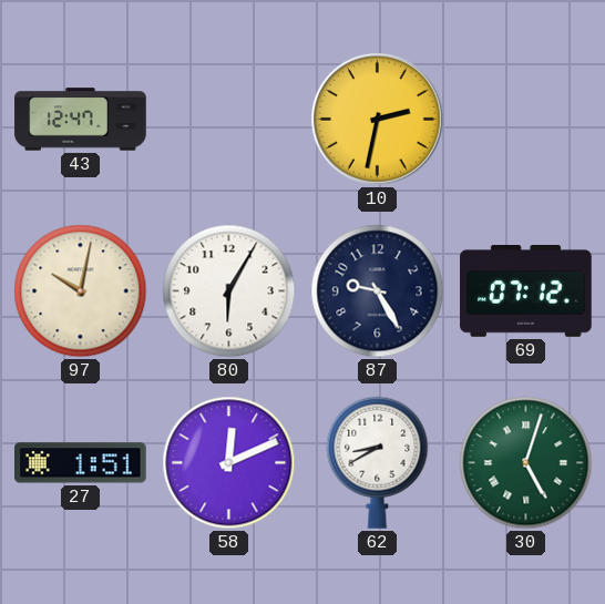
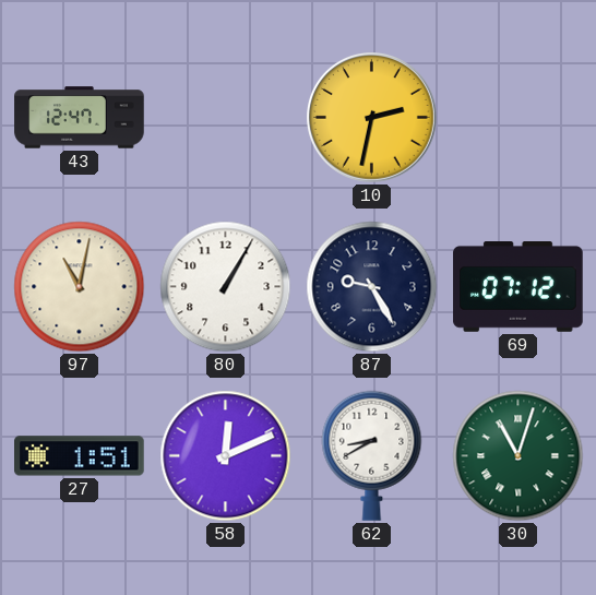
97: 10:02 -> 11:02 (80, 287)
80: 6:05 -> 1:05 (226, 287)
30: 5:03 -> 11:03 (518, 456)
